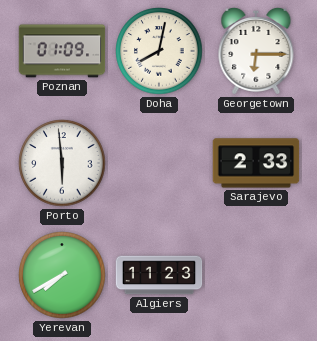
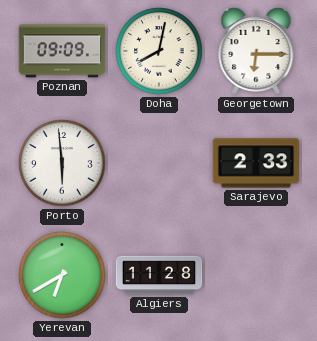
Poznan: 01:09 -> 09:09 (62, 51)
Yerevan: 7:40 -> 6:40 (62, 275)
Algiers: 11:23 -> 11:28 (159, 275)
